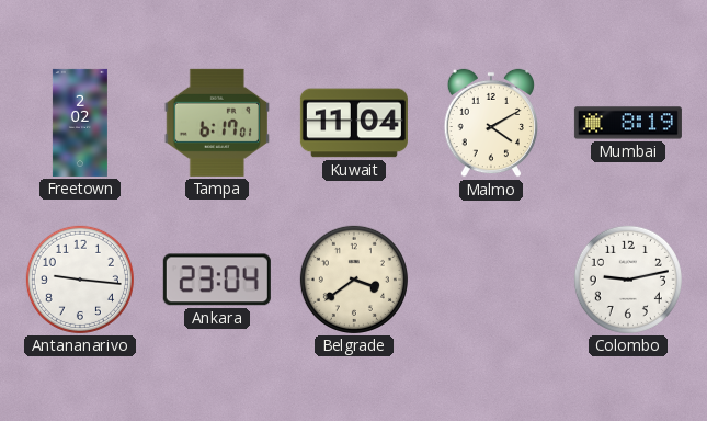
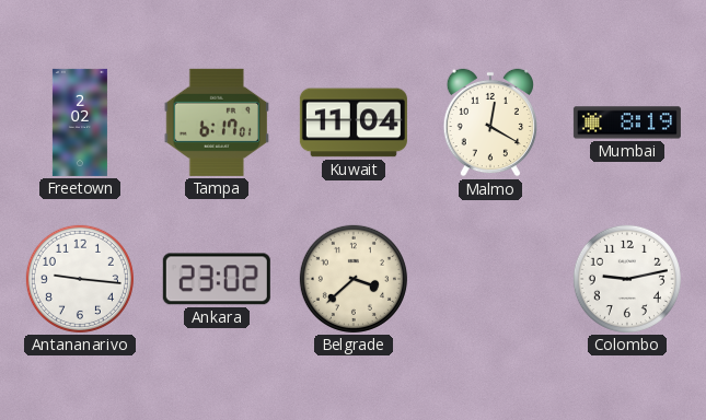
Malmo: 4:10 -> 12:20 (489, 122)
Ankara: 23:04 -> 23:02 (217, 279)
Belgrade: 3:39 -> 3:38 (354, 279)
